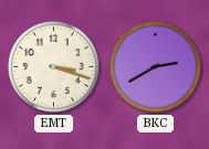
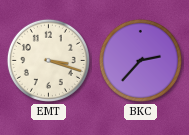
BKC: 2:40 -> 2:37 (140, 60)
